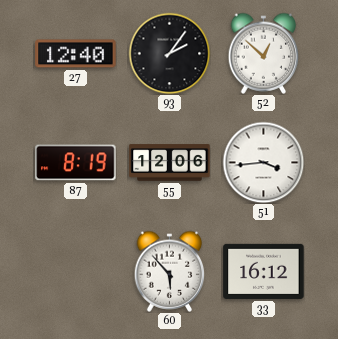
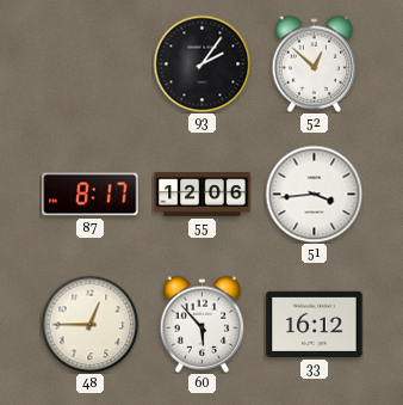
27: 12:40 -> none (76, 54)
87: 8:19 -> 8:17 (91, 195)
48: none -> 12:45 (89, 324)
